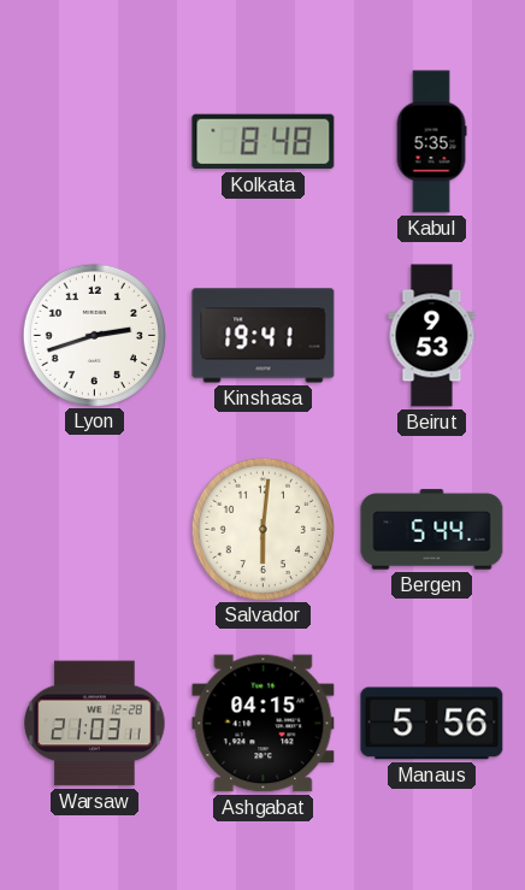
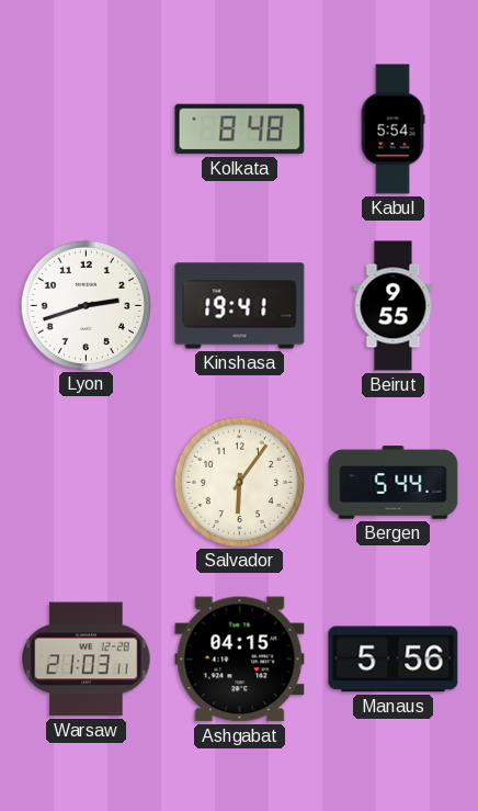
Kabul: 5:35 -> 5:54 (392, 129)
Beirut: 9:53 -> 9:55 (394, 306)
Salvador: 6:01 -> 6:06 (239, 482)
